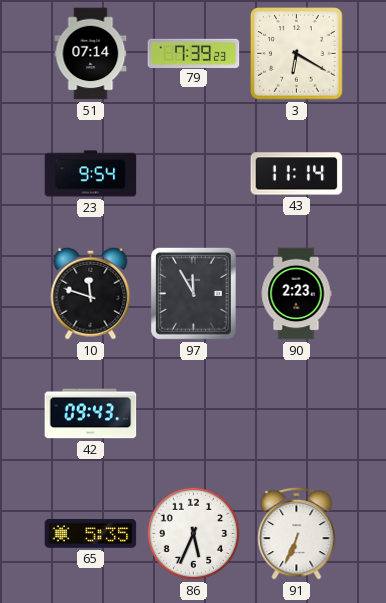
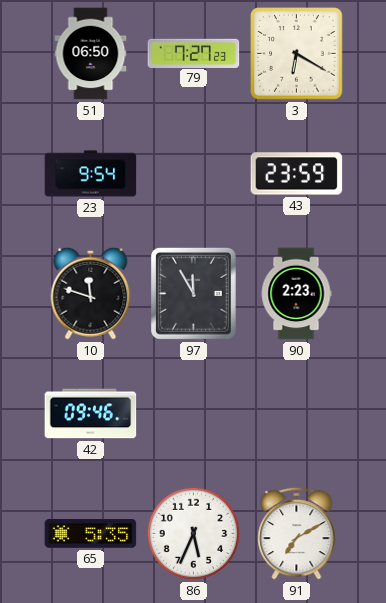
51: 07:14 -> 06:50 (91, 54)
79: 7:39 -> 7:27 (194, 53)
43: 11:14 -> 23:59 (297, 174)
42: 09:43 -> 09:46 (91, 414)
91: 6:34 -> 7:10 (297, 533)
